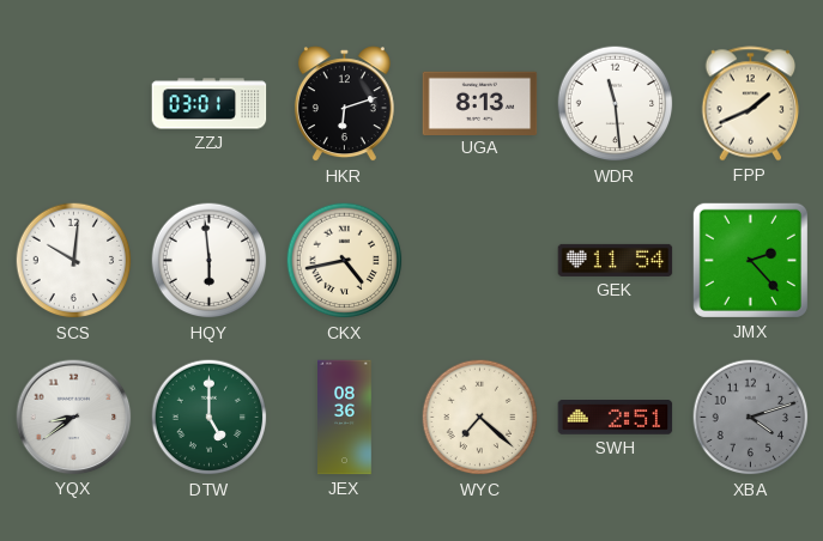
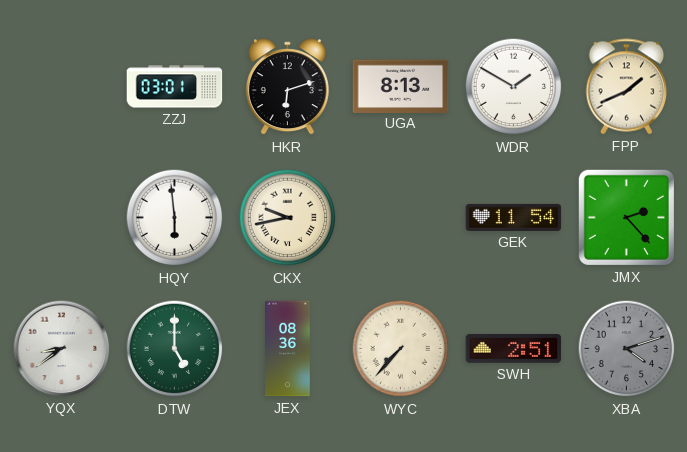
WDR: 11:29 -> 1:50 (514, 87)
SCS: 10:01 -> none (74, 261)
CKX: 4:43 -> 9:43 (288, 218)
WYC: 7:22 -> 7:37 (401, 349)
